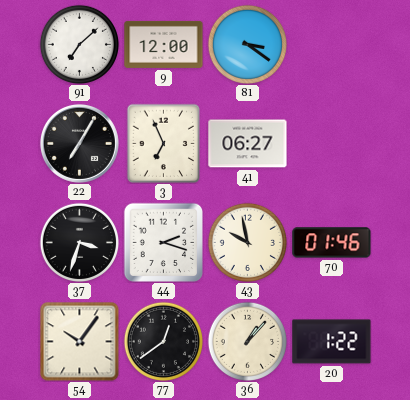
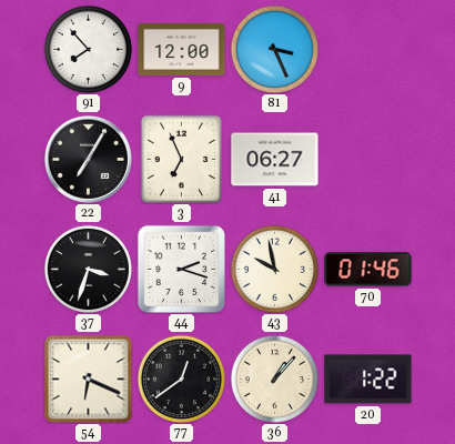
91: 7:08 -> 7:53 (88, 49)
81: 3:21 -> 3:26 (274, 49)
54: 10:06 -> 6:19 (89, 380)
